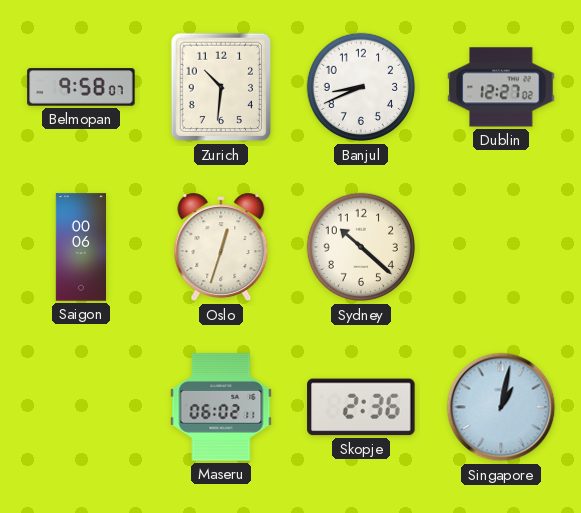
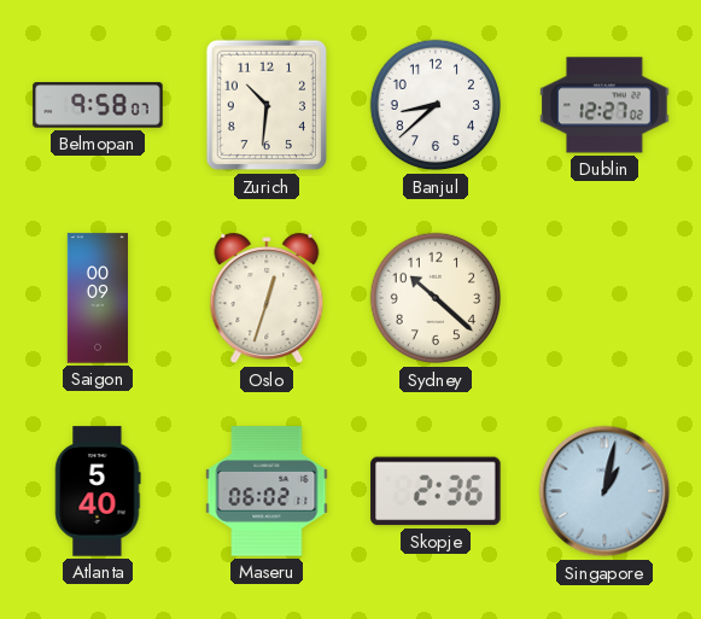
Banjul: 8:41 -> 8:38 (436, 105)
Saigon: 00:06 -> 00:09 (97, 298)
Atlanta: none -> 5:40 (98, 491)
